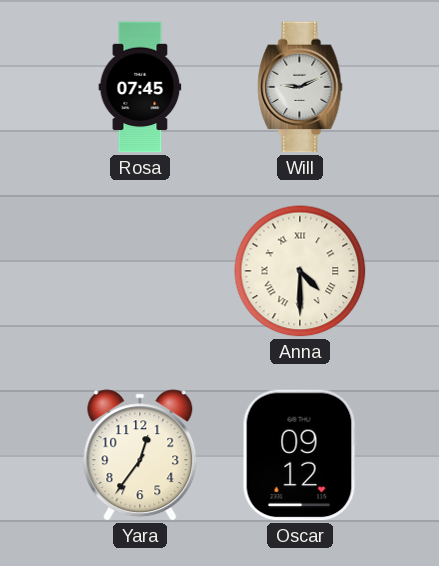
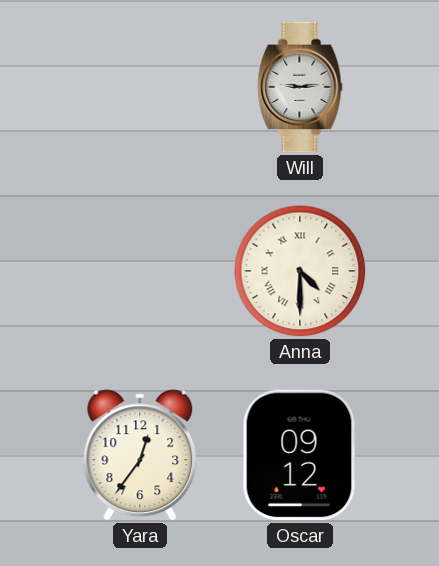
Rosa: 07:45 -> none (140, 87)
Will: 9:11 -> 9:14 (300, 87)
